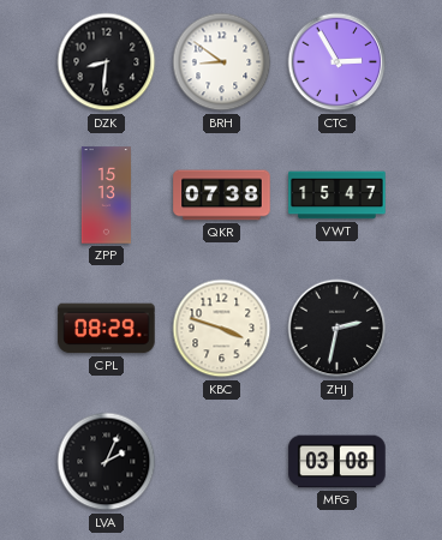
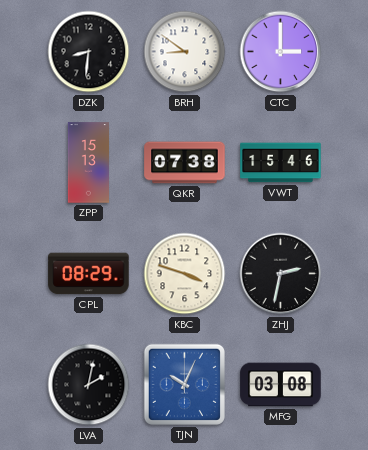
CTC: 2:55 -> 3:00 (281, 52)
VWT: 15:47 -> 15:46 (281, 163)
LVA: 2:04 -> 2:02 (89, 385)
TJN: none -> 10:04 (184, 384)
